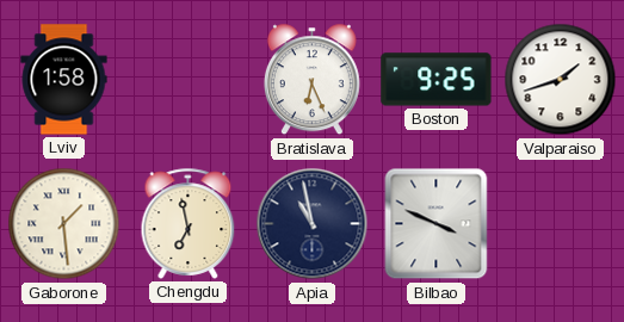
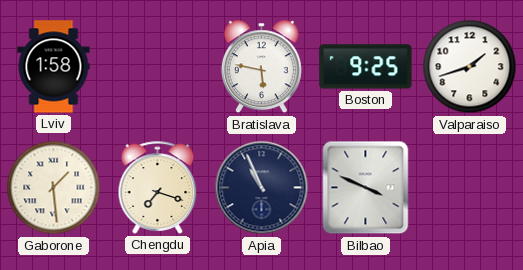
Bratislava: 6:26 -> 5:47 (261, 67)
Chengdu: 6:58 -> 7:18 (158, 187)
Apia: 10:58 -> 10:56 (262, 188)
